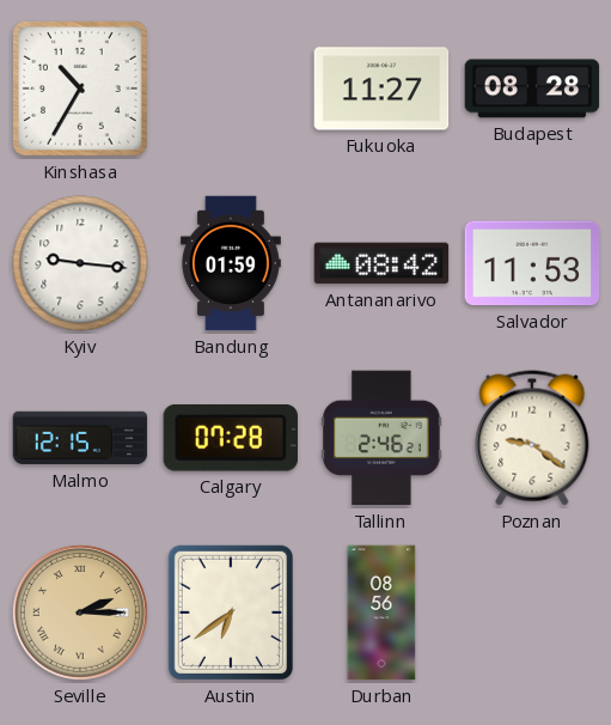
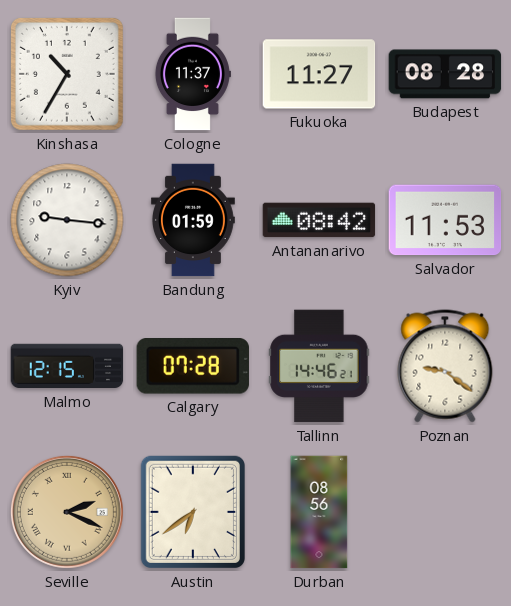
Cologne: none -> 11:37 (192, 74)
Tallinn: 2:46 -> 14:46 (319, 366)
Seville: 2:15 -> 2:19 (67, 512)
